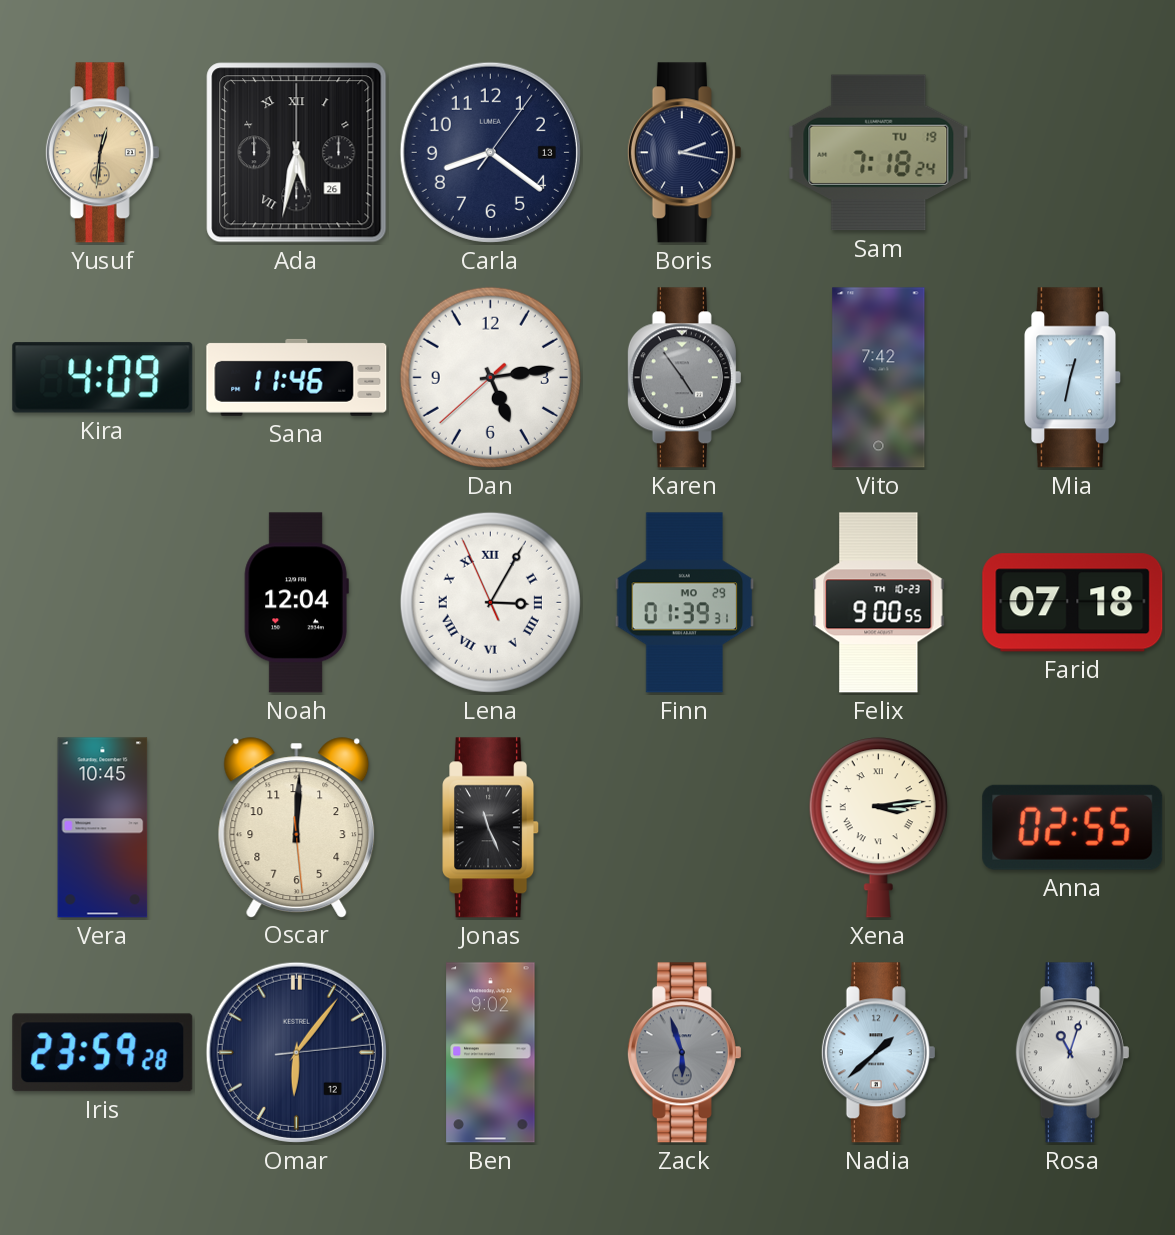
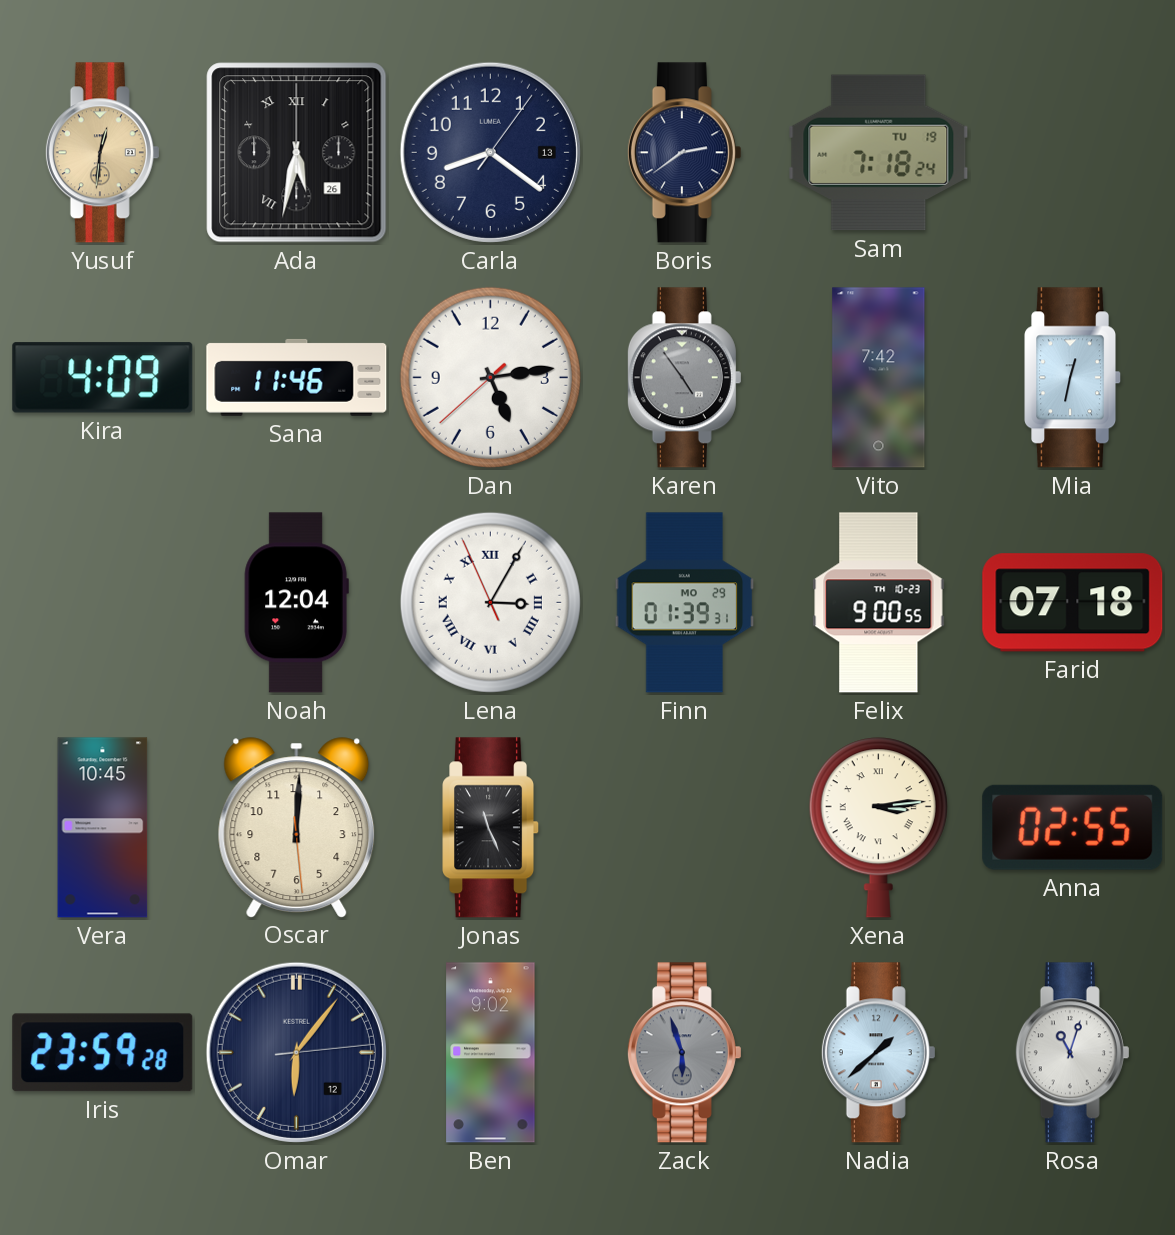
Boris: 2:17 -> 2:39 (684, 153)
